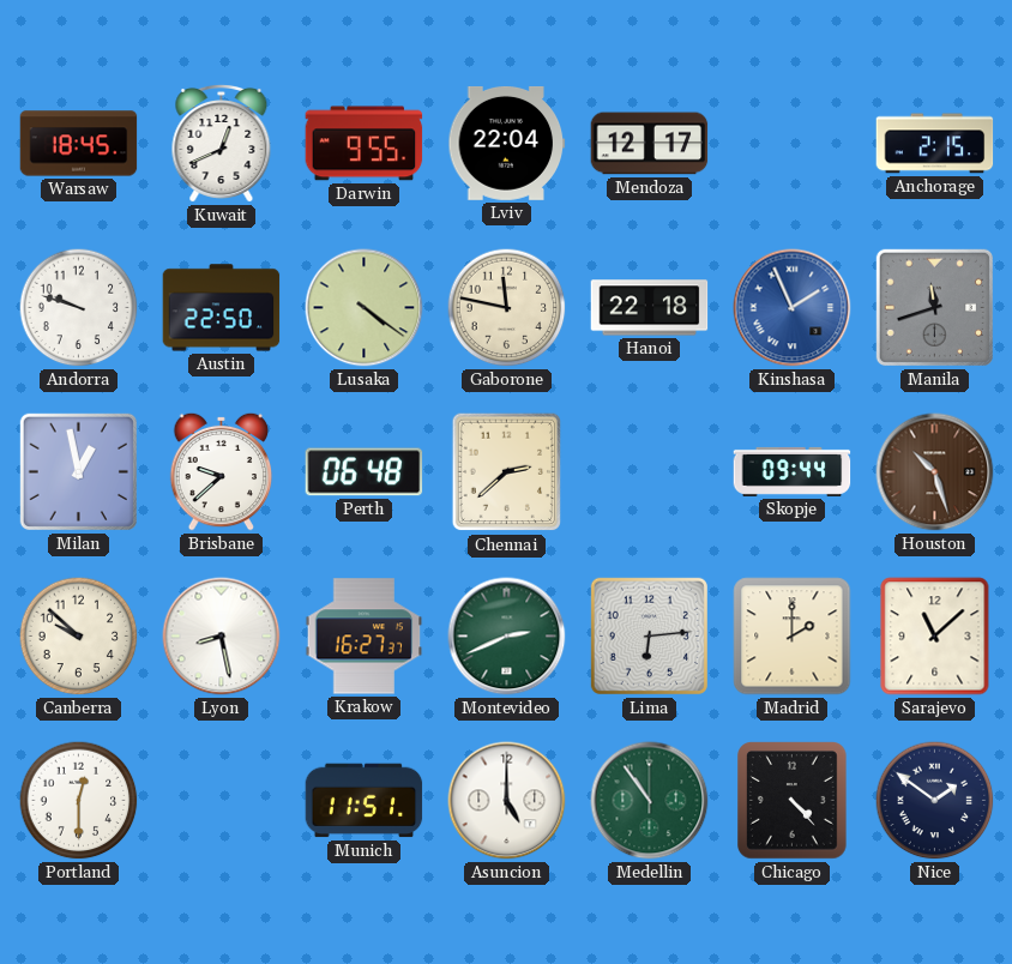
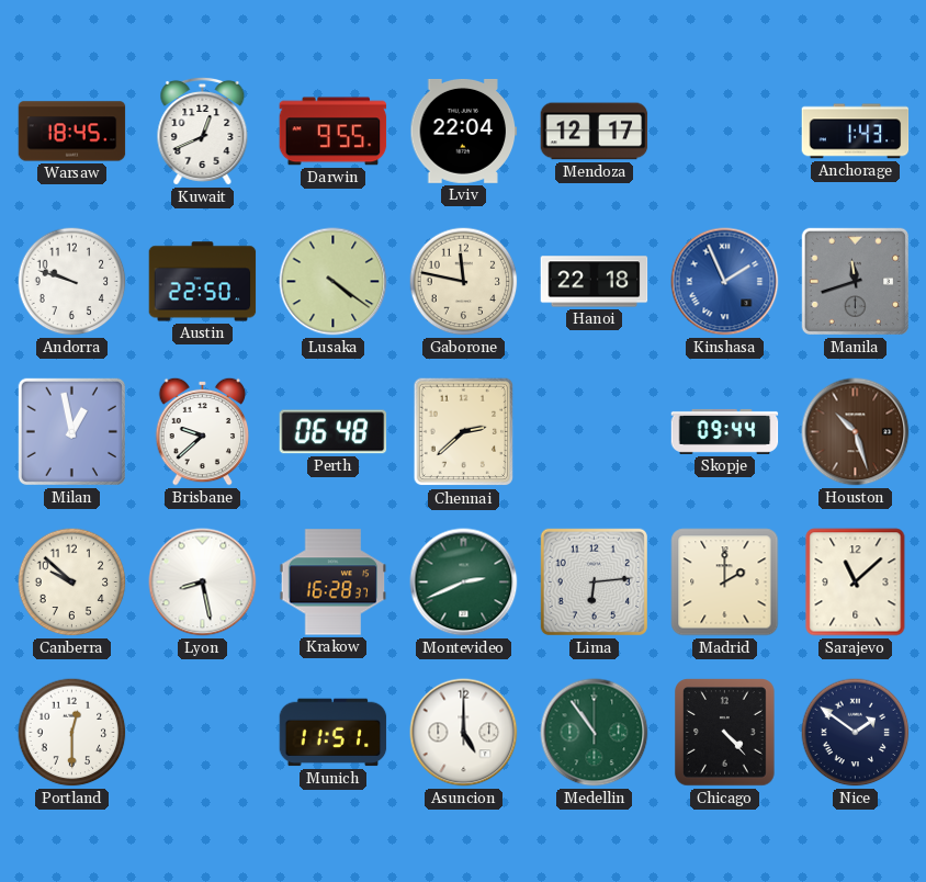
Anchorage: 2:15 -> 1:43 (856, 132)
Krakow: 16:27 -> 16:28 (334, 583)
